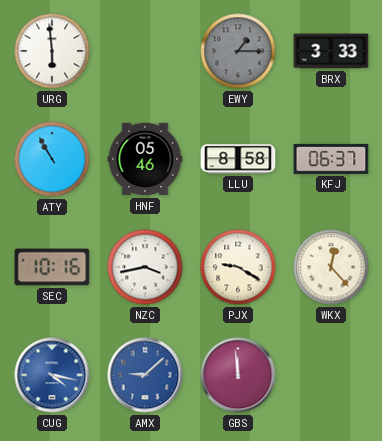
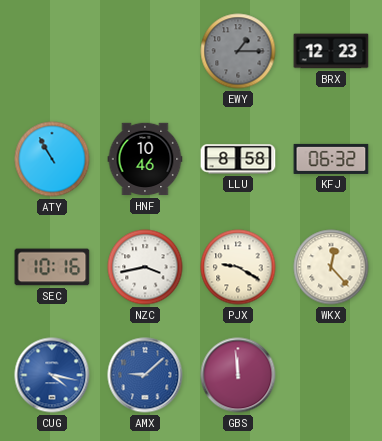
URG: 5:59 -> none (52, 51)
BRX: 3:33 -> 12:23 (331, 51)
HNF: 05:46 -> 10:46 (145, 159)
KFJ: 06:37 -> 06:32 (331, 159)
